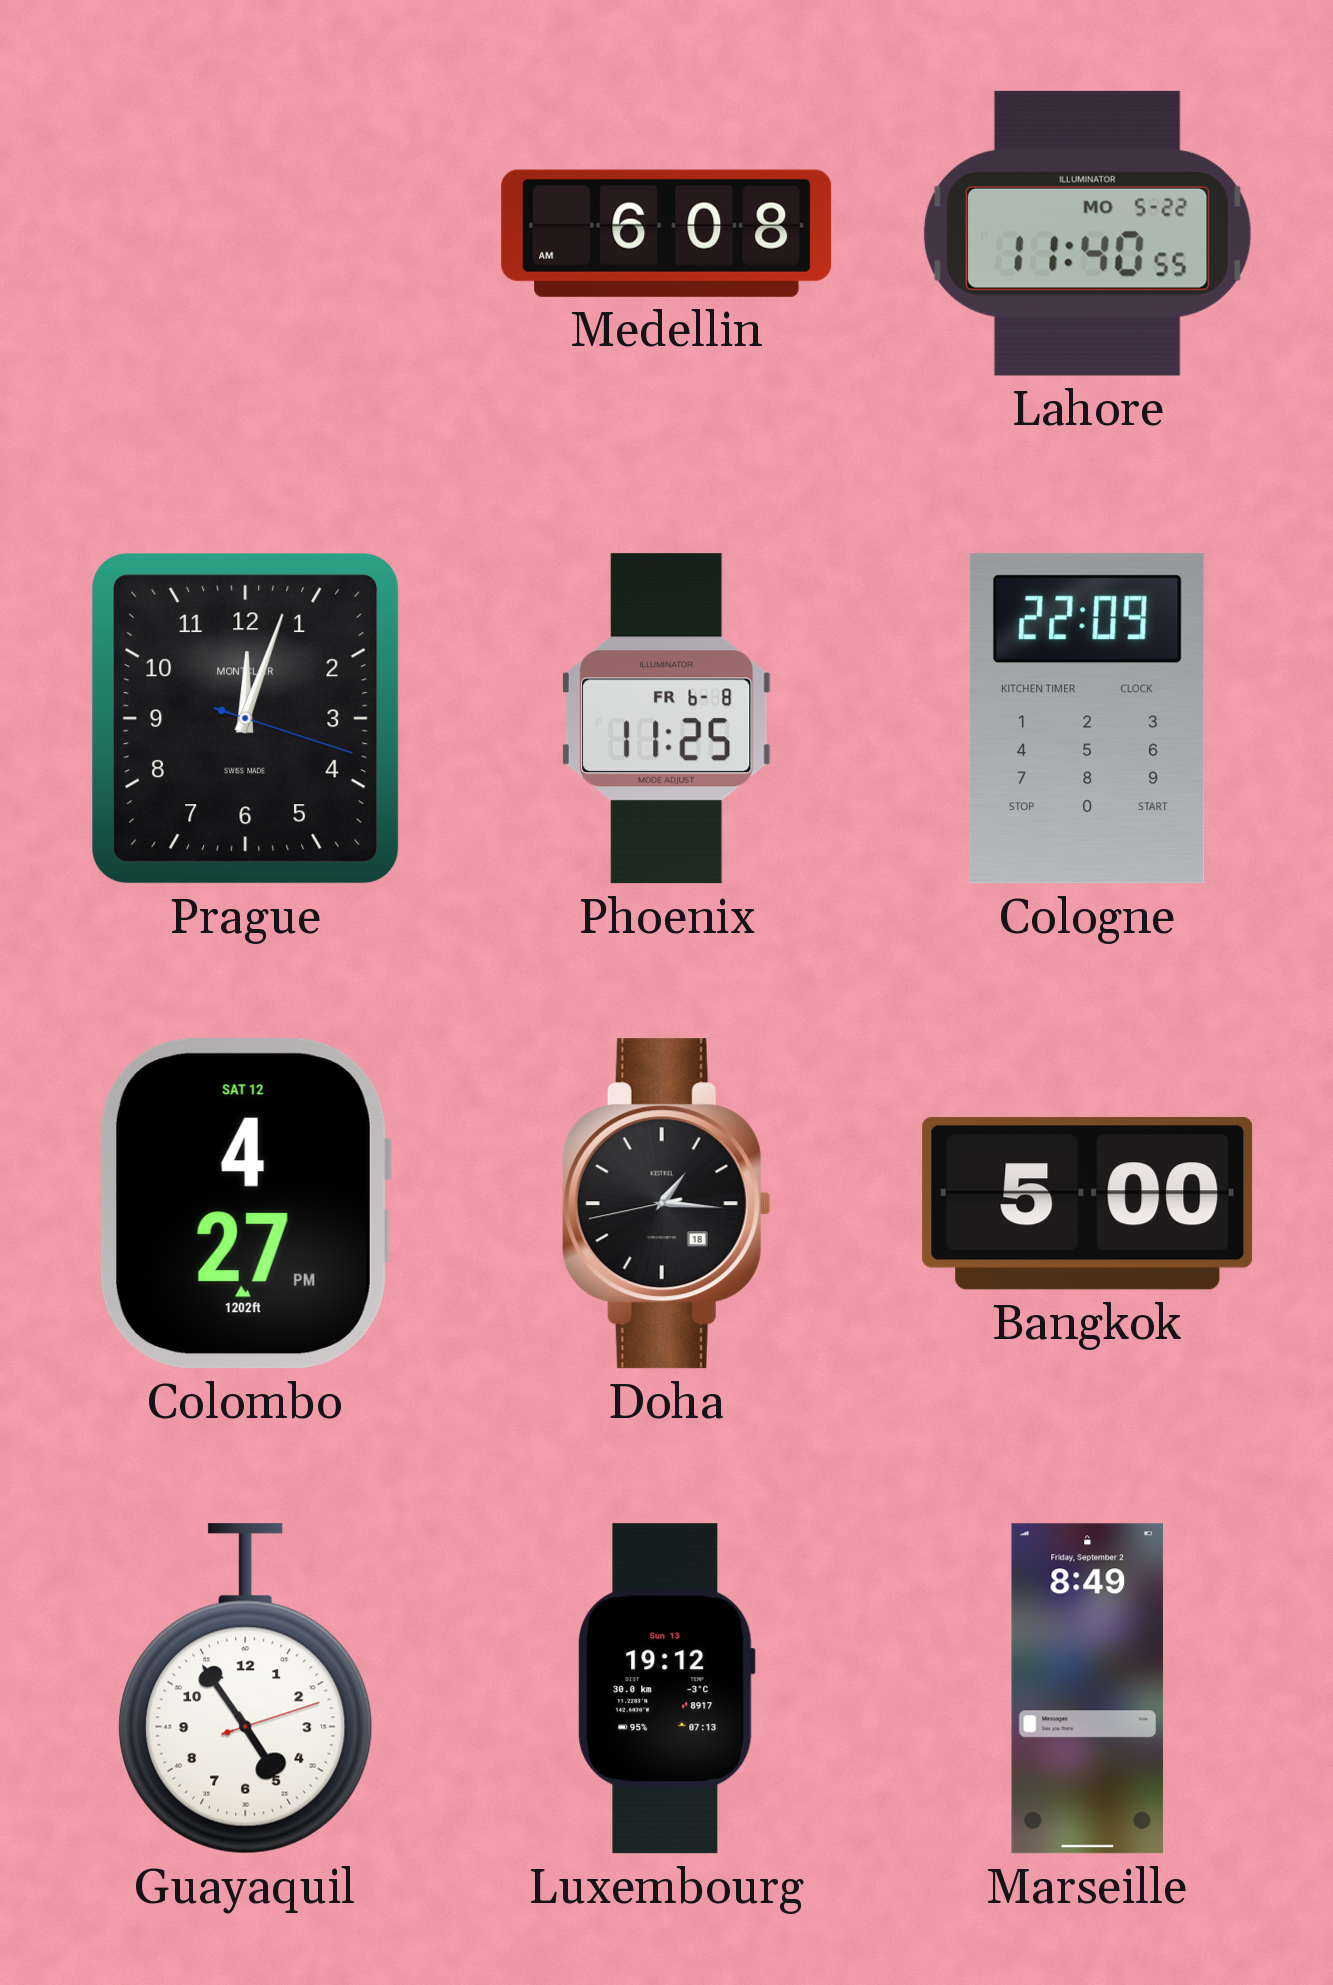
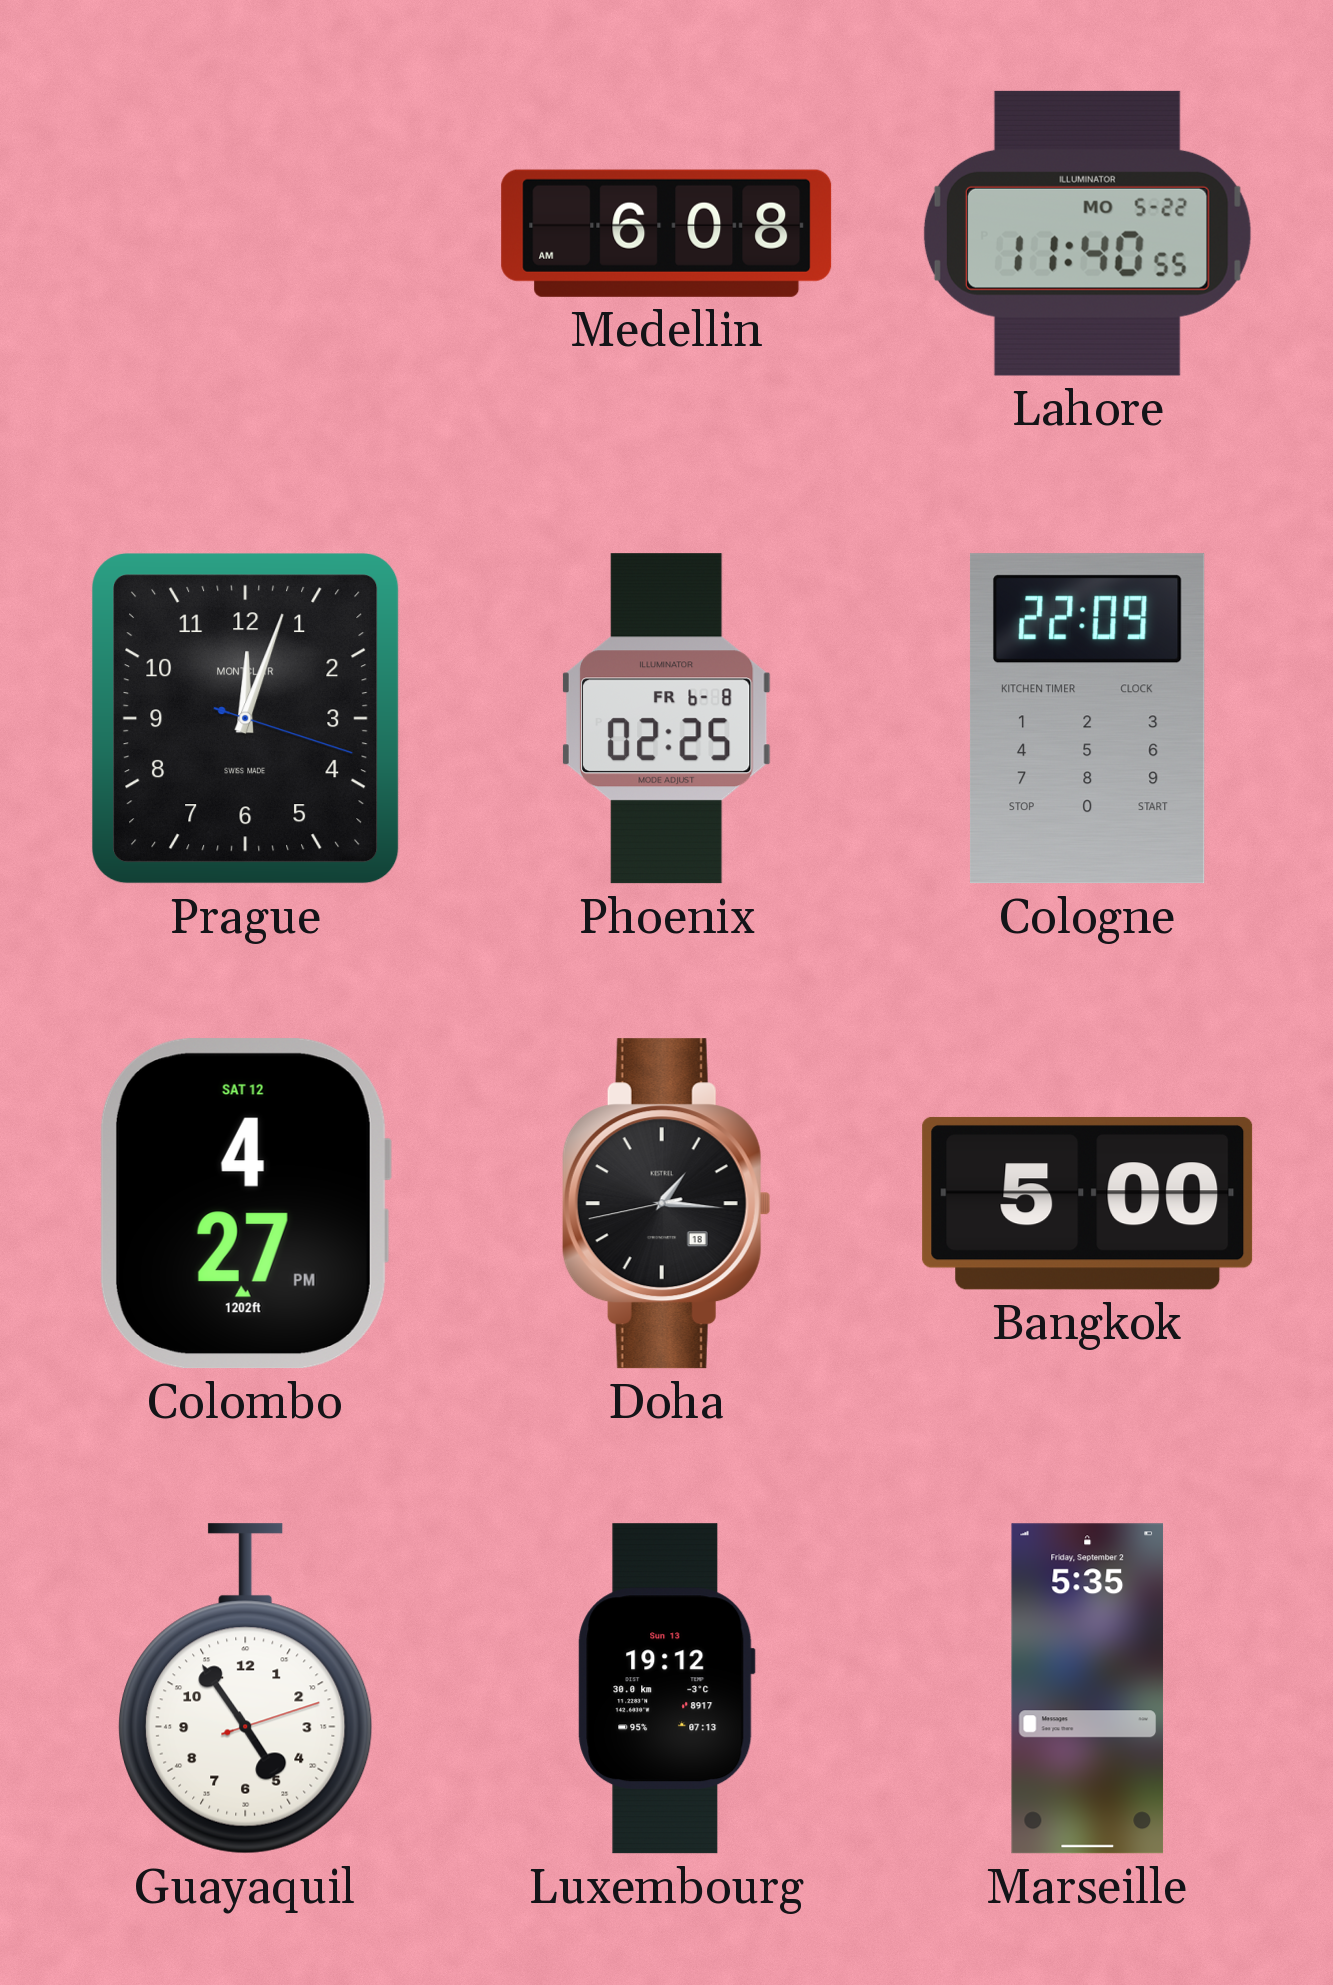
Phoenix: 11:25 -> 02:25 (666, 719)
Marseille: 8:49 -> 5:35 (1088, 1689)
